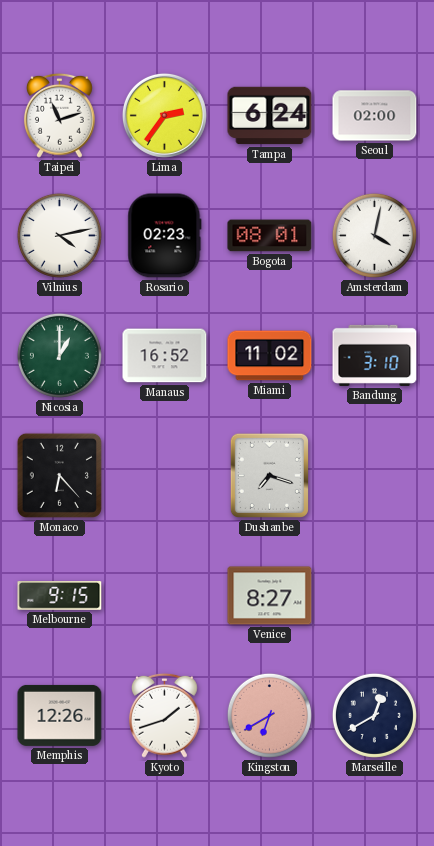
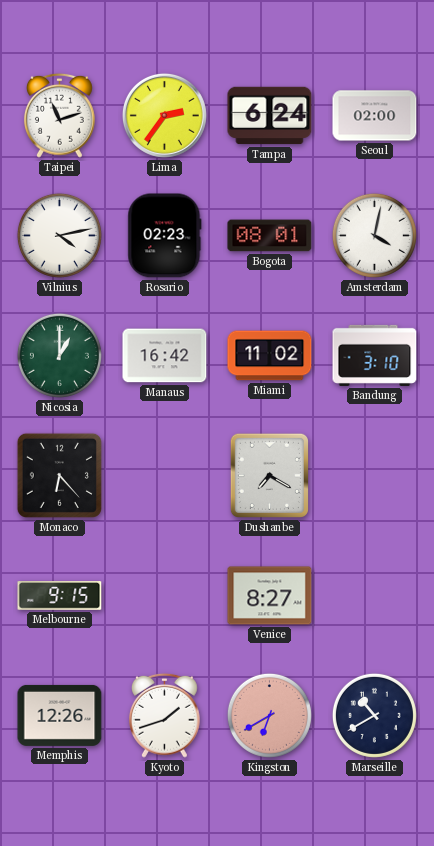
Manaus: 16:52 -> 16:42 (165, 356)
Dushanbe: 7:18 -> 7:20 (269, 475)
Marseille: 12:40 -> 10:40 (374, 715)
